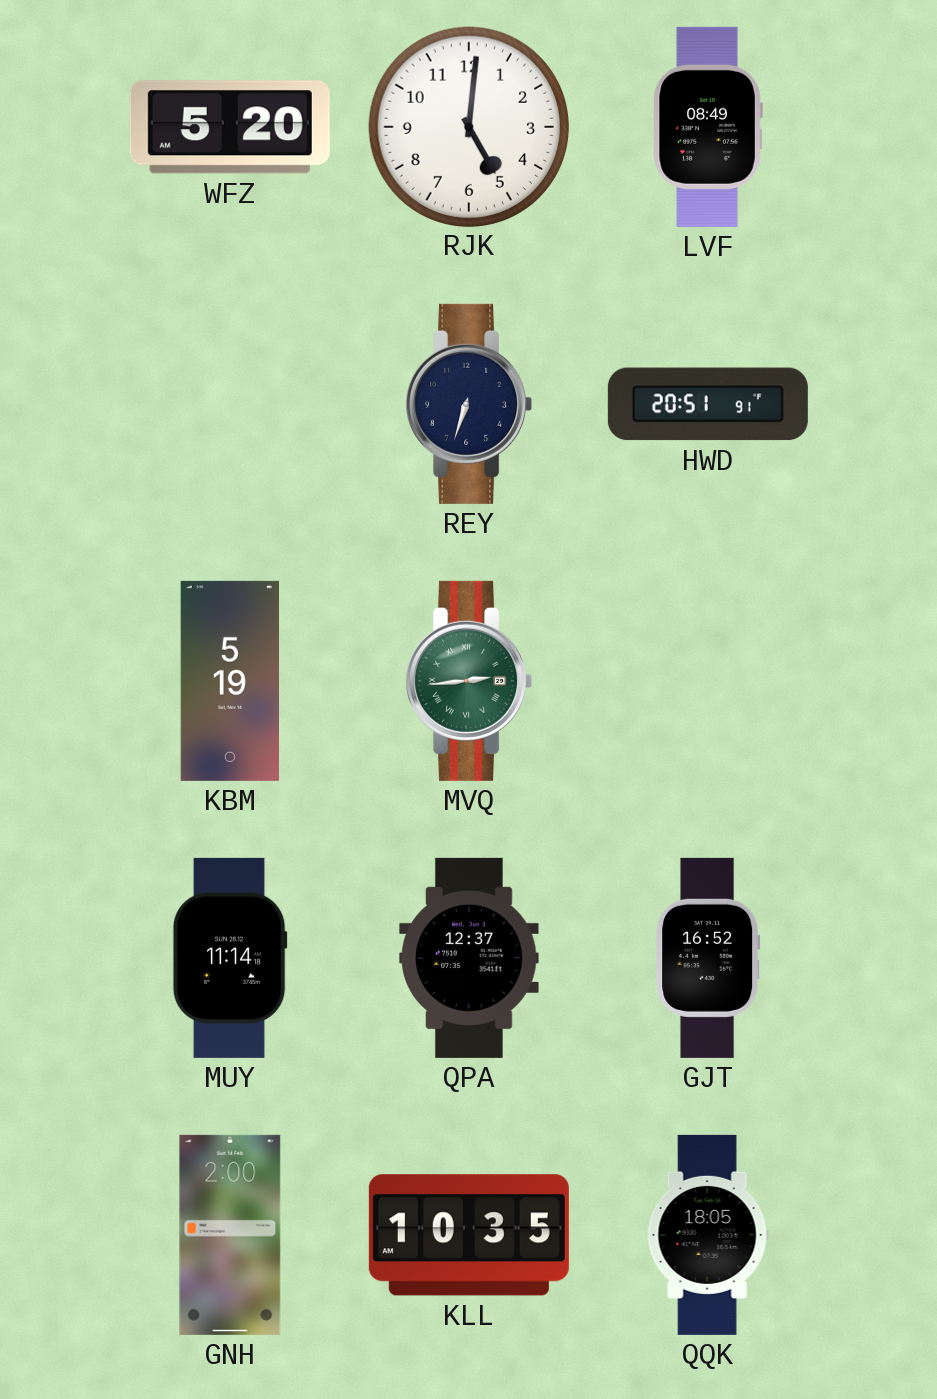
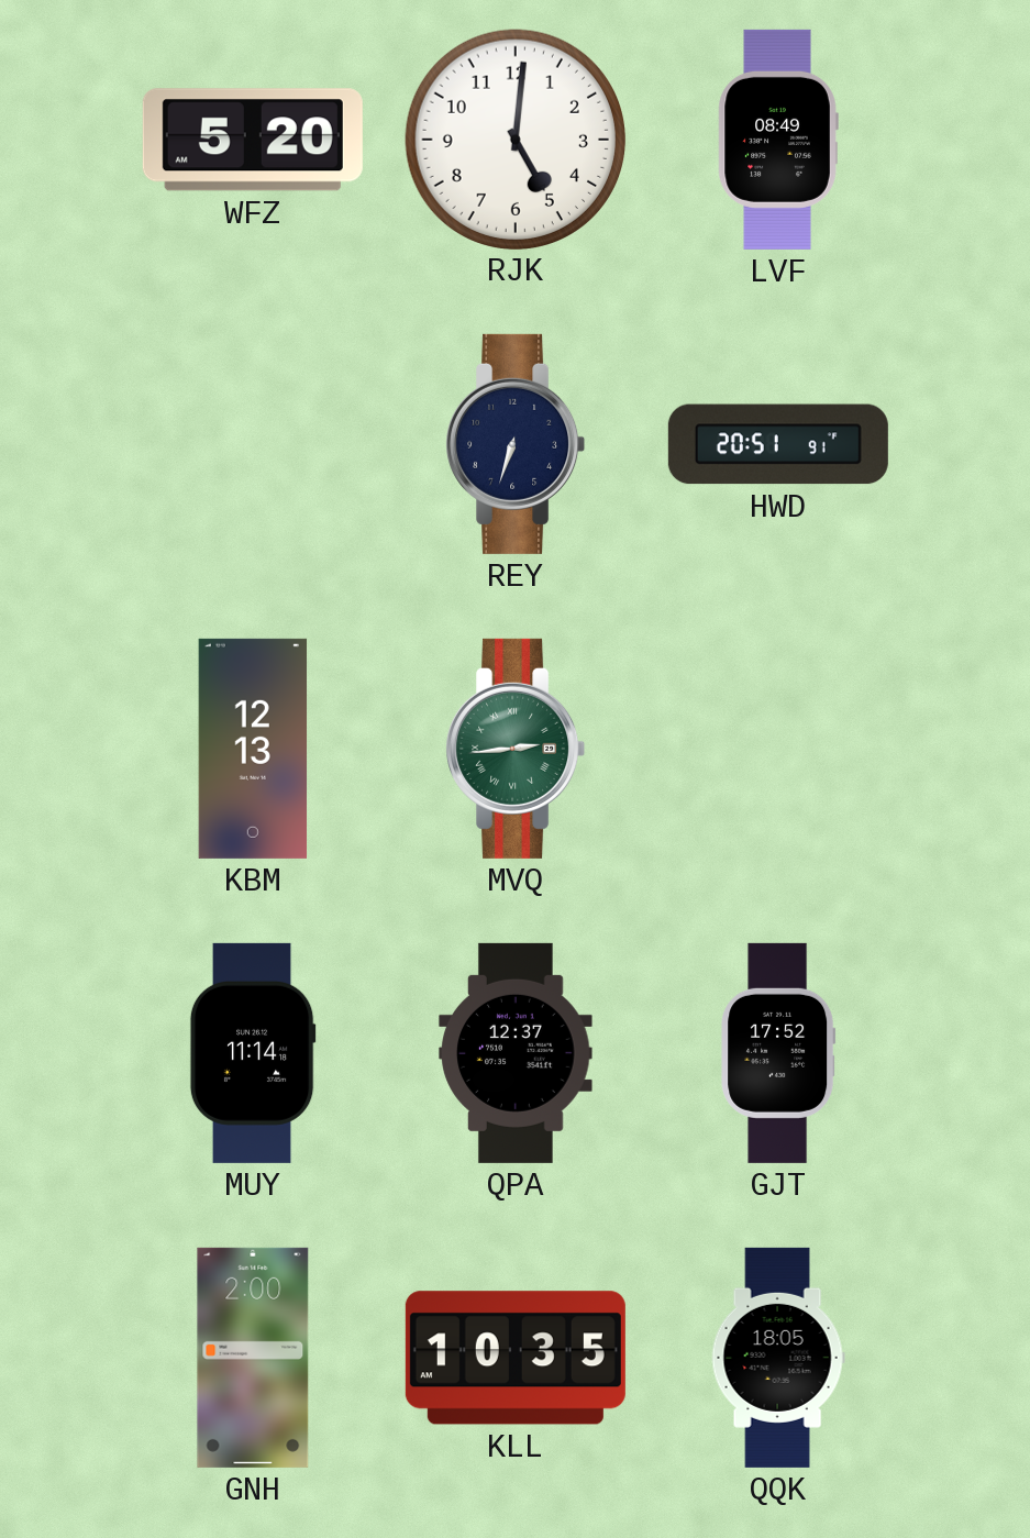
KBM: 5:19 -> 12:13 (253, 749)
GJT: 16:52 -> 17:52 (778, 1053)
